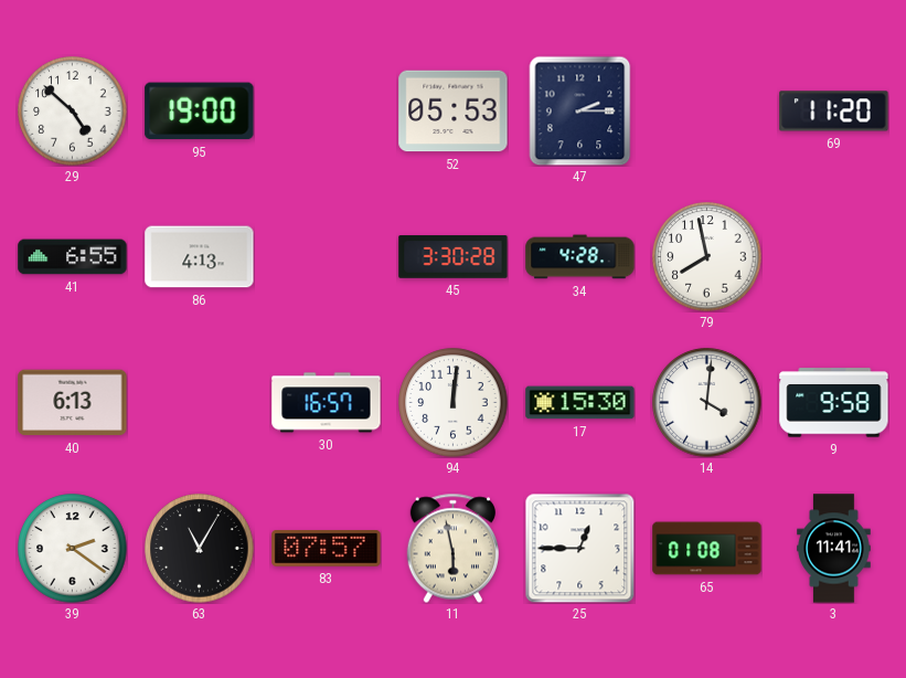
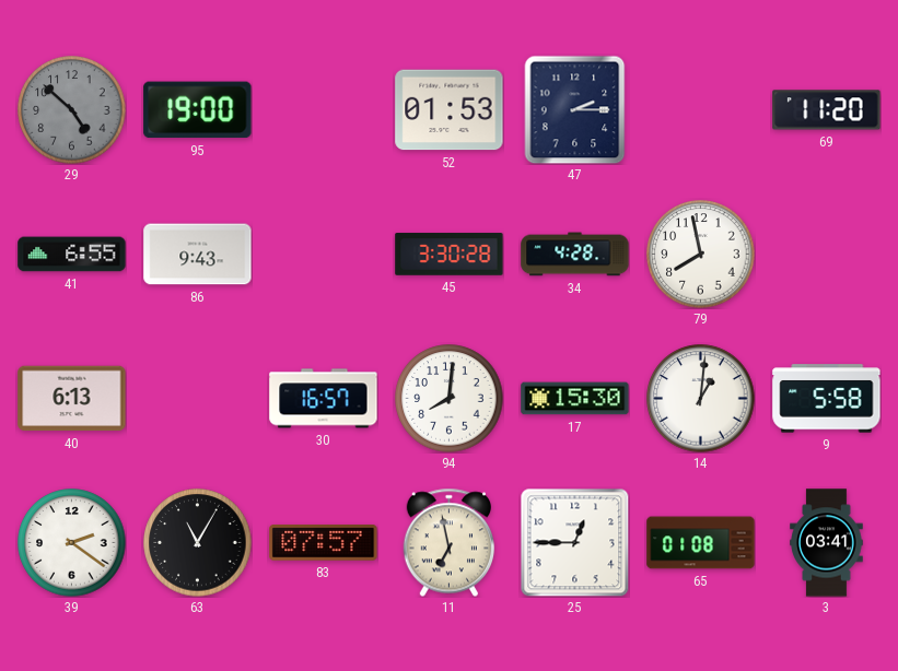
29 dial: white -> grey (72, 110)
52: 05:53 -> 01:53 (450, 110)
86: 4:13 -> 9:43 (198, 255)
94: 12:01 -> 8:01 (450, 399)
14: 4:01 -> 1:01 (701, 399)
9: 9:58 -> 5:58 (827, 399)
11: 5:58 -> 6:58 (448, 542)
3: 11:41 -> 03:41 (827, 543)
